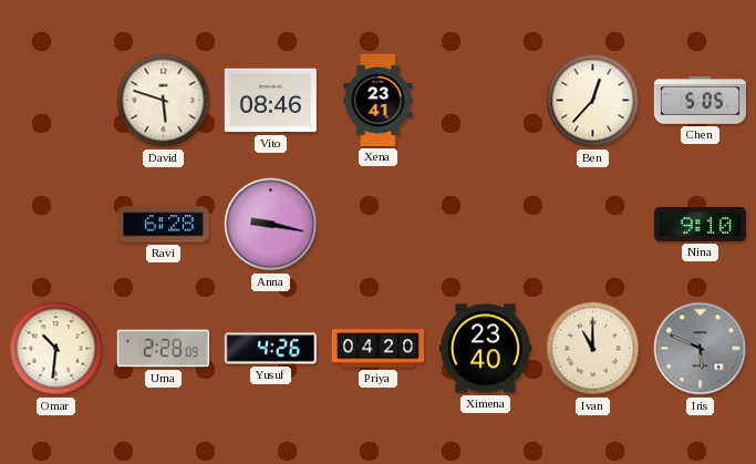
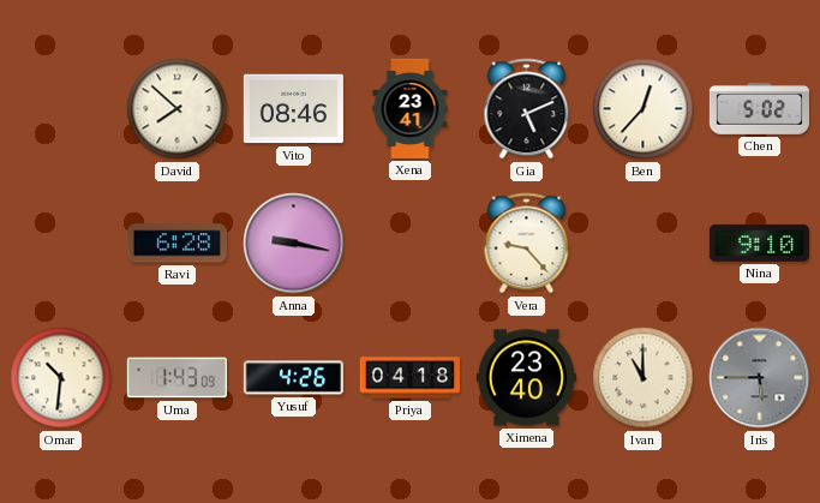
David: 5:48 -> 7:52 (178, 109)
Gia: none -> 5:11 (527, 109)
Chen: 5:05 -> 5:02 (759, 109)
Vera: none -> 9:23 (527, 244)
Uma: 2:28 -> 1:43 (176, 378)
Priya: 04:20 -> 04:18 (409, 378)
Iris: 5:49 -> 5:45 (760, 378)
